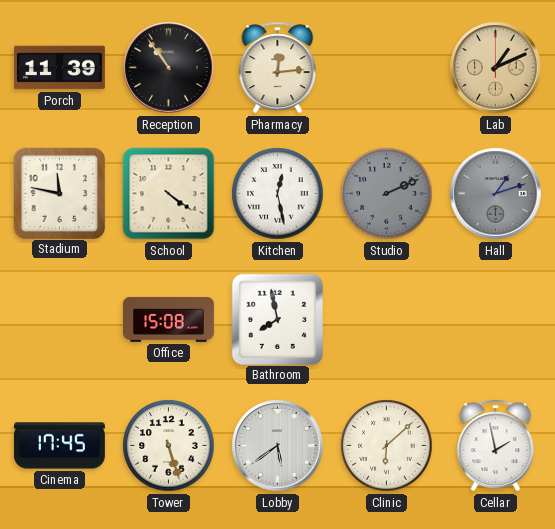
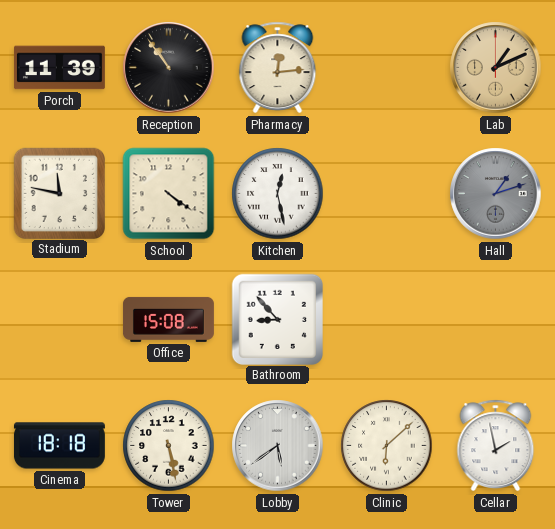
Studio: 2:11 -> none (387, 194)
Bathroom: 7:58 -> 8:53 (277, 319)
Cinema: 17:45 -> 18:18 (59, 446)
Tower: 5:27 -> 5:28 (169, 446)
